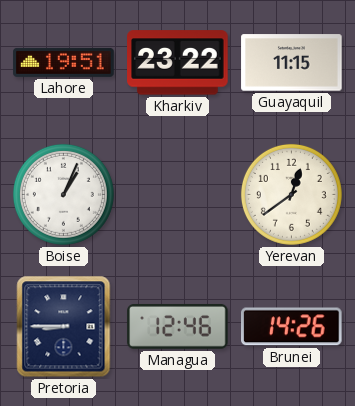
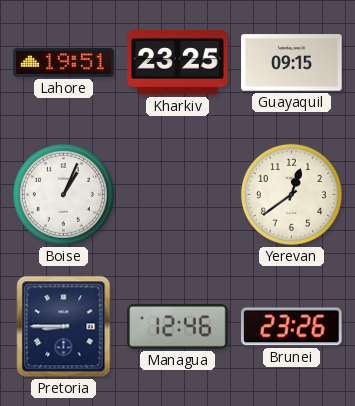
Kharkiv: 23:22 -> 23:25 (178, 63)
Guayaquil: 11:15 -> 09:15 (292, 63)
Brunei: 14:26 -> 23:26 (292, 327)
